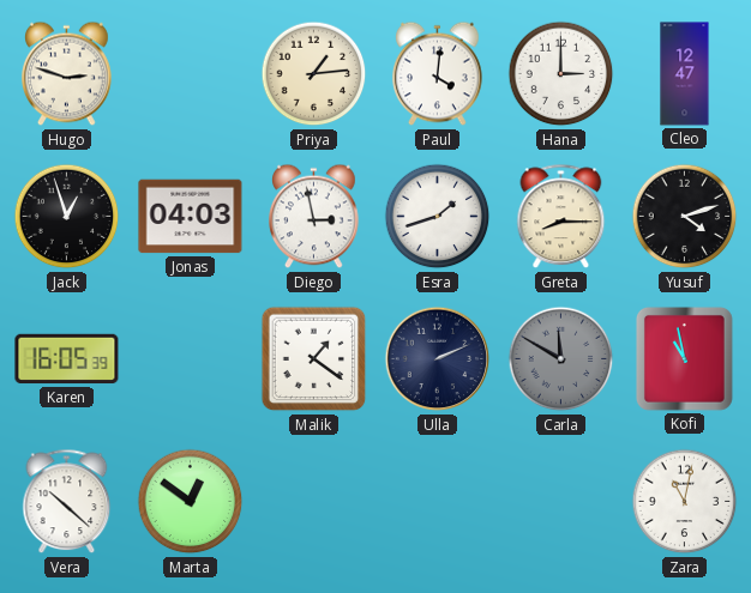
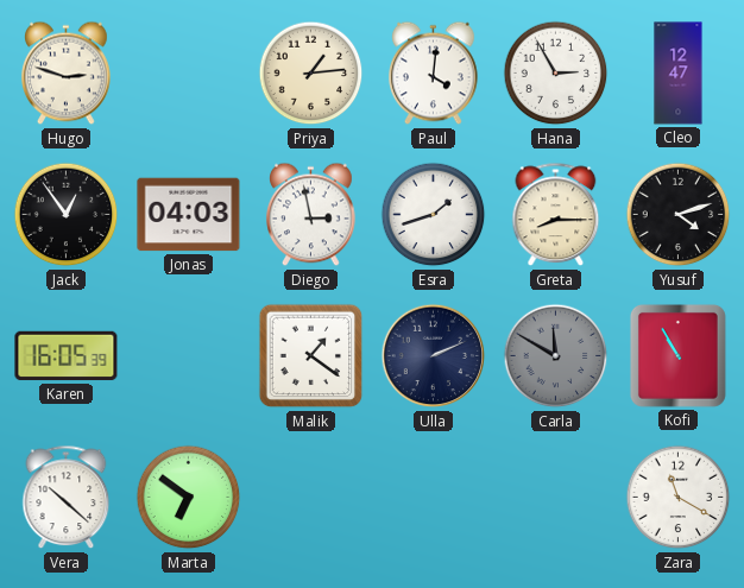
Hana: 3:00 -> 2:55 (556, 74)
Jack: 12:57 -> 12:54 (67, 215)
Kofi: 10:58 -> 10:55 (677, 355)
Marta: 12:51 -> 6:51 (189, 498)
Zara: 11:02 -> 11:20 (679, 498)
